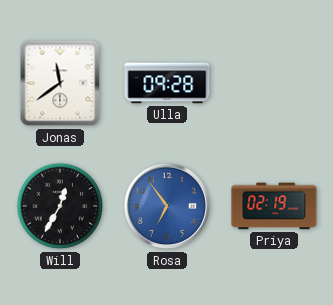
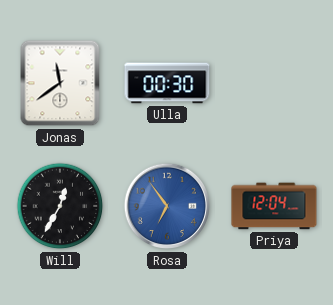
Ulla: 09:28 -> 00:30 (167, 83)
Priya: 02:19 -> 12:04 (274, 206)
